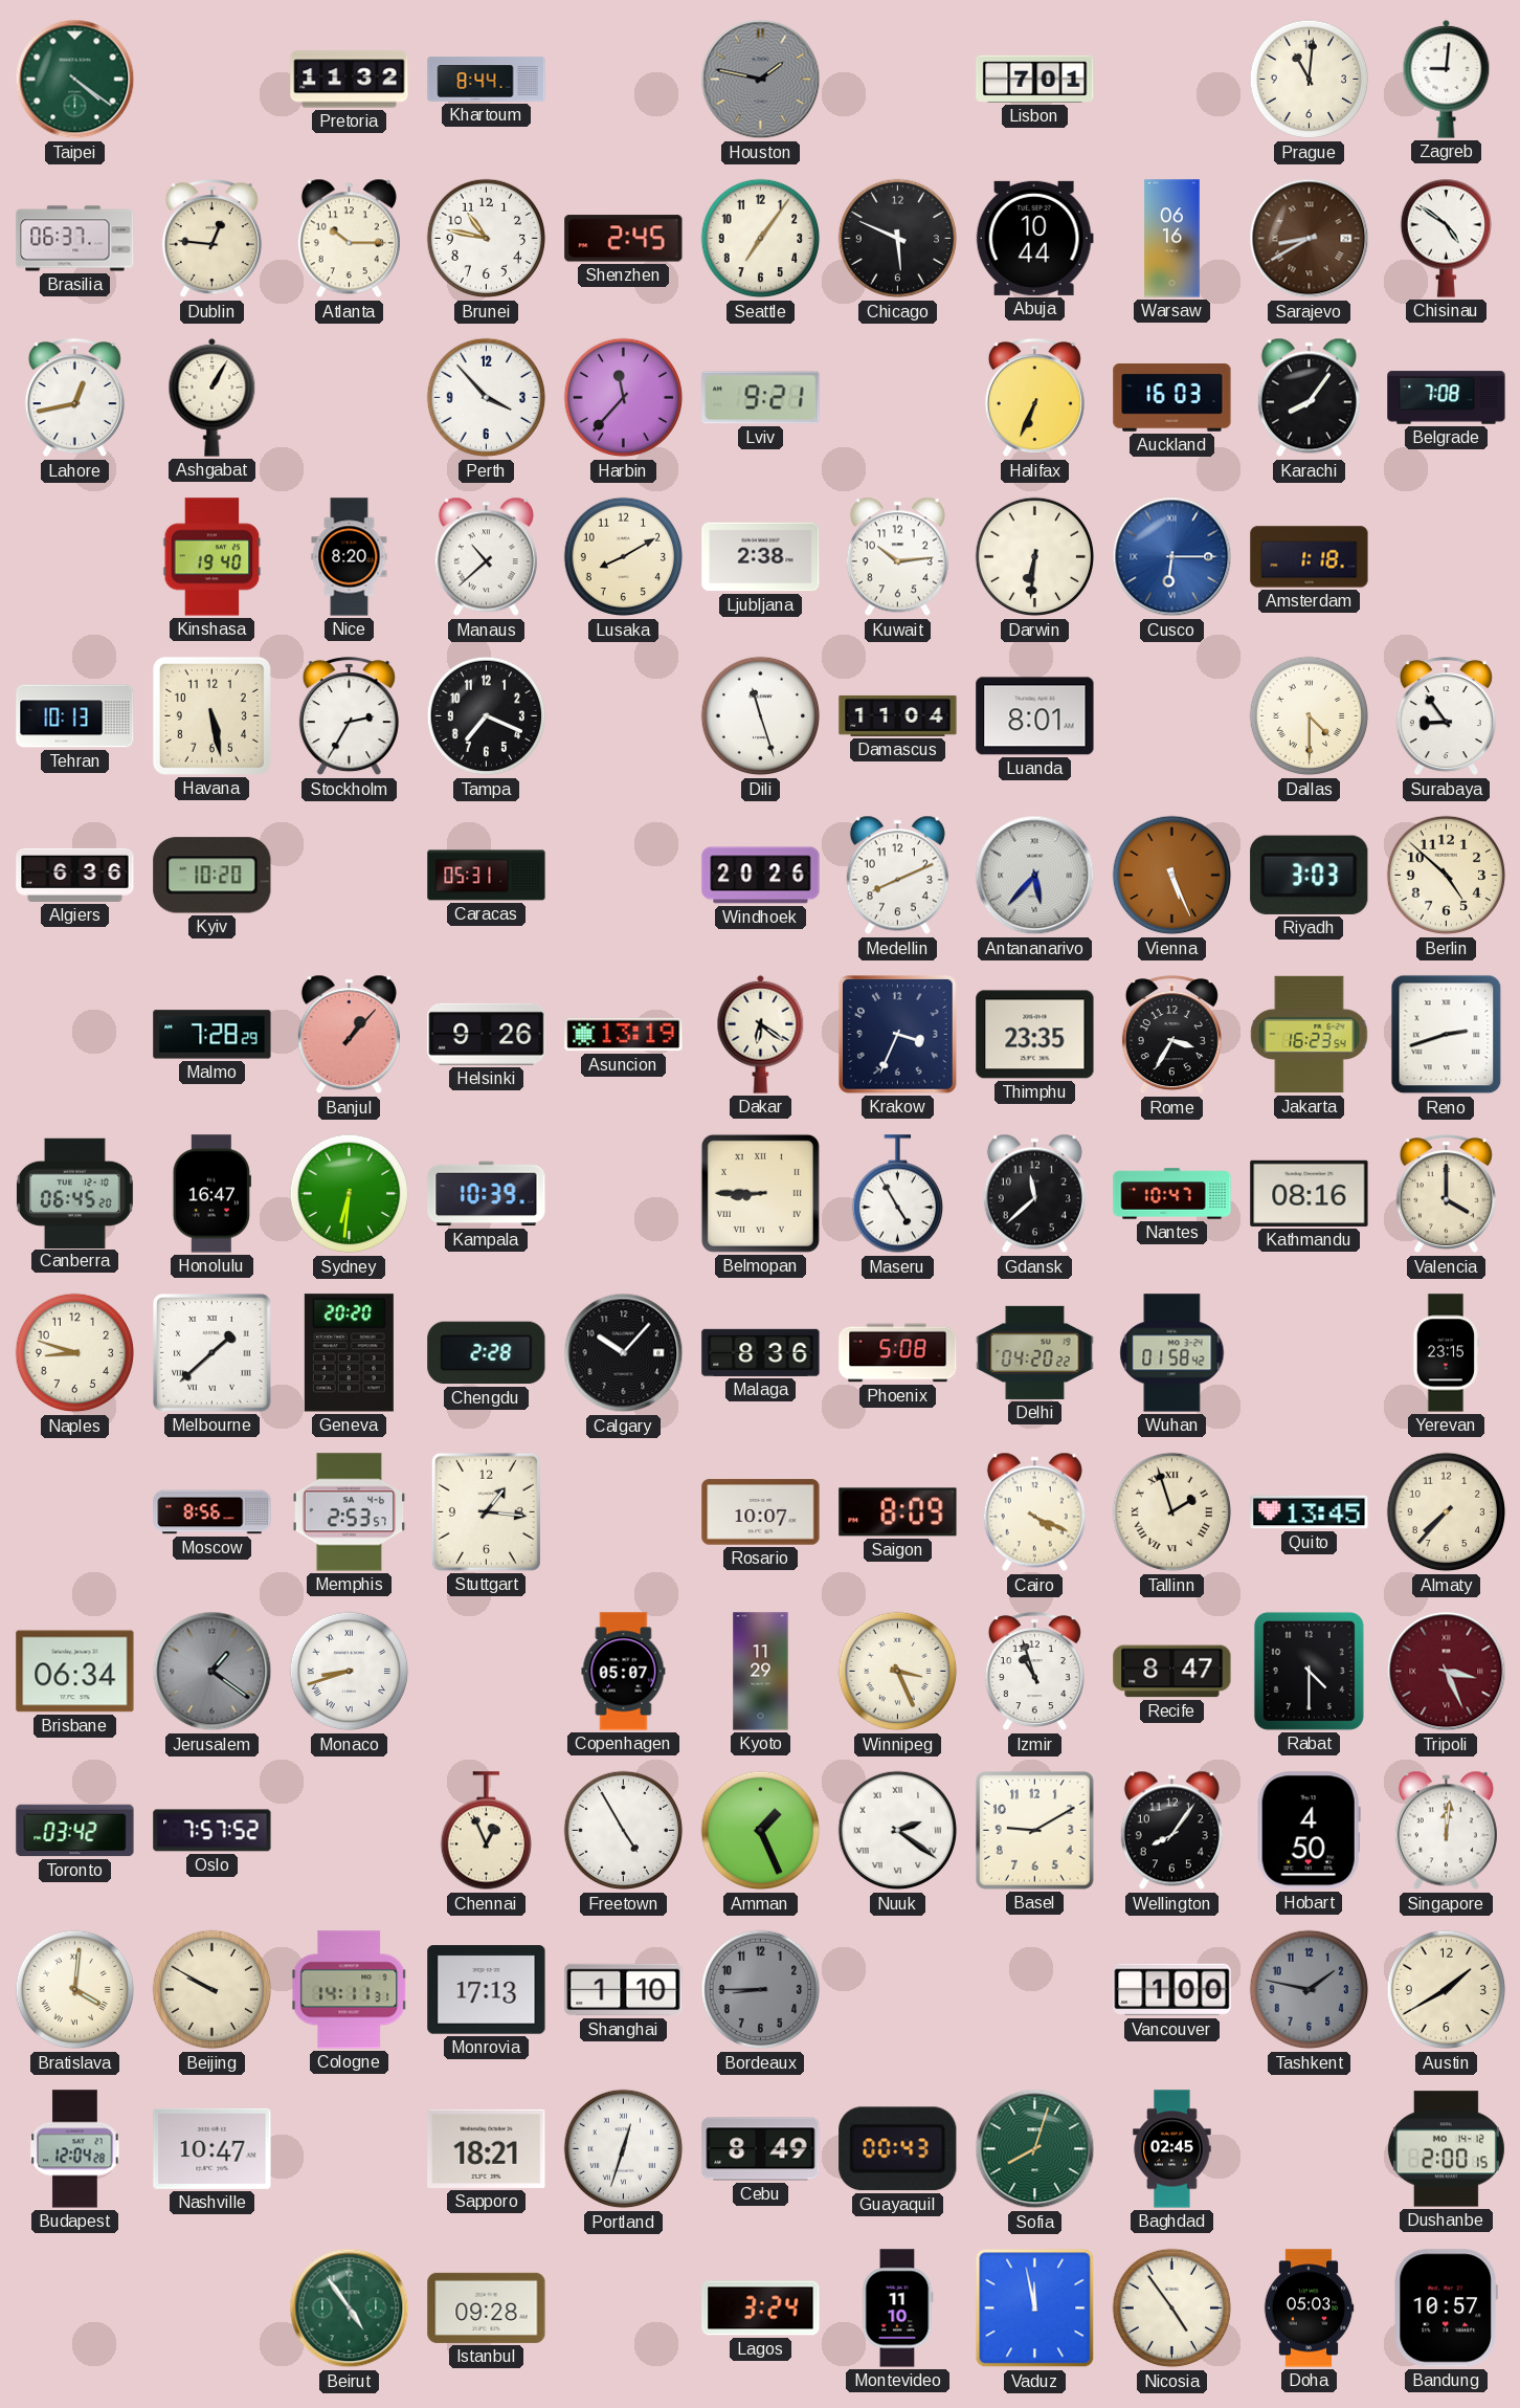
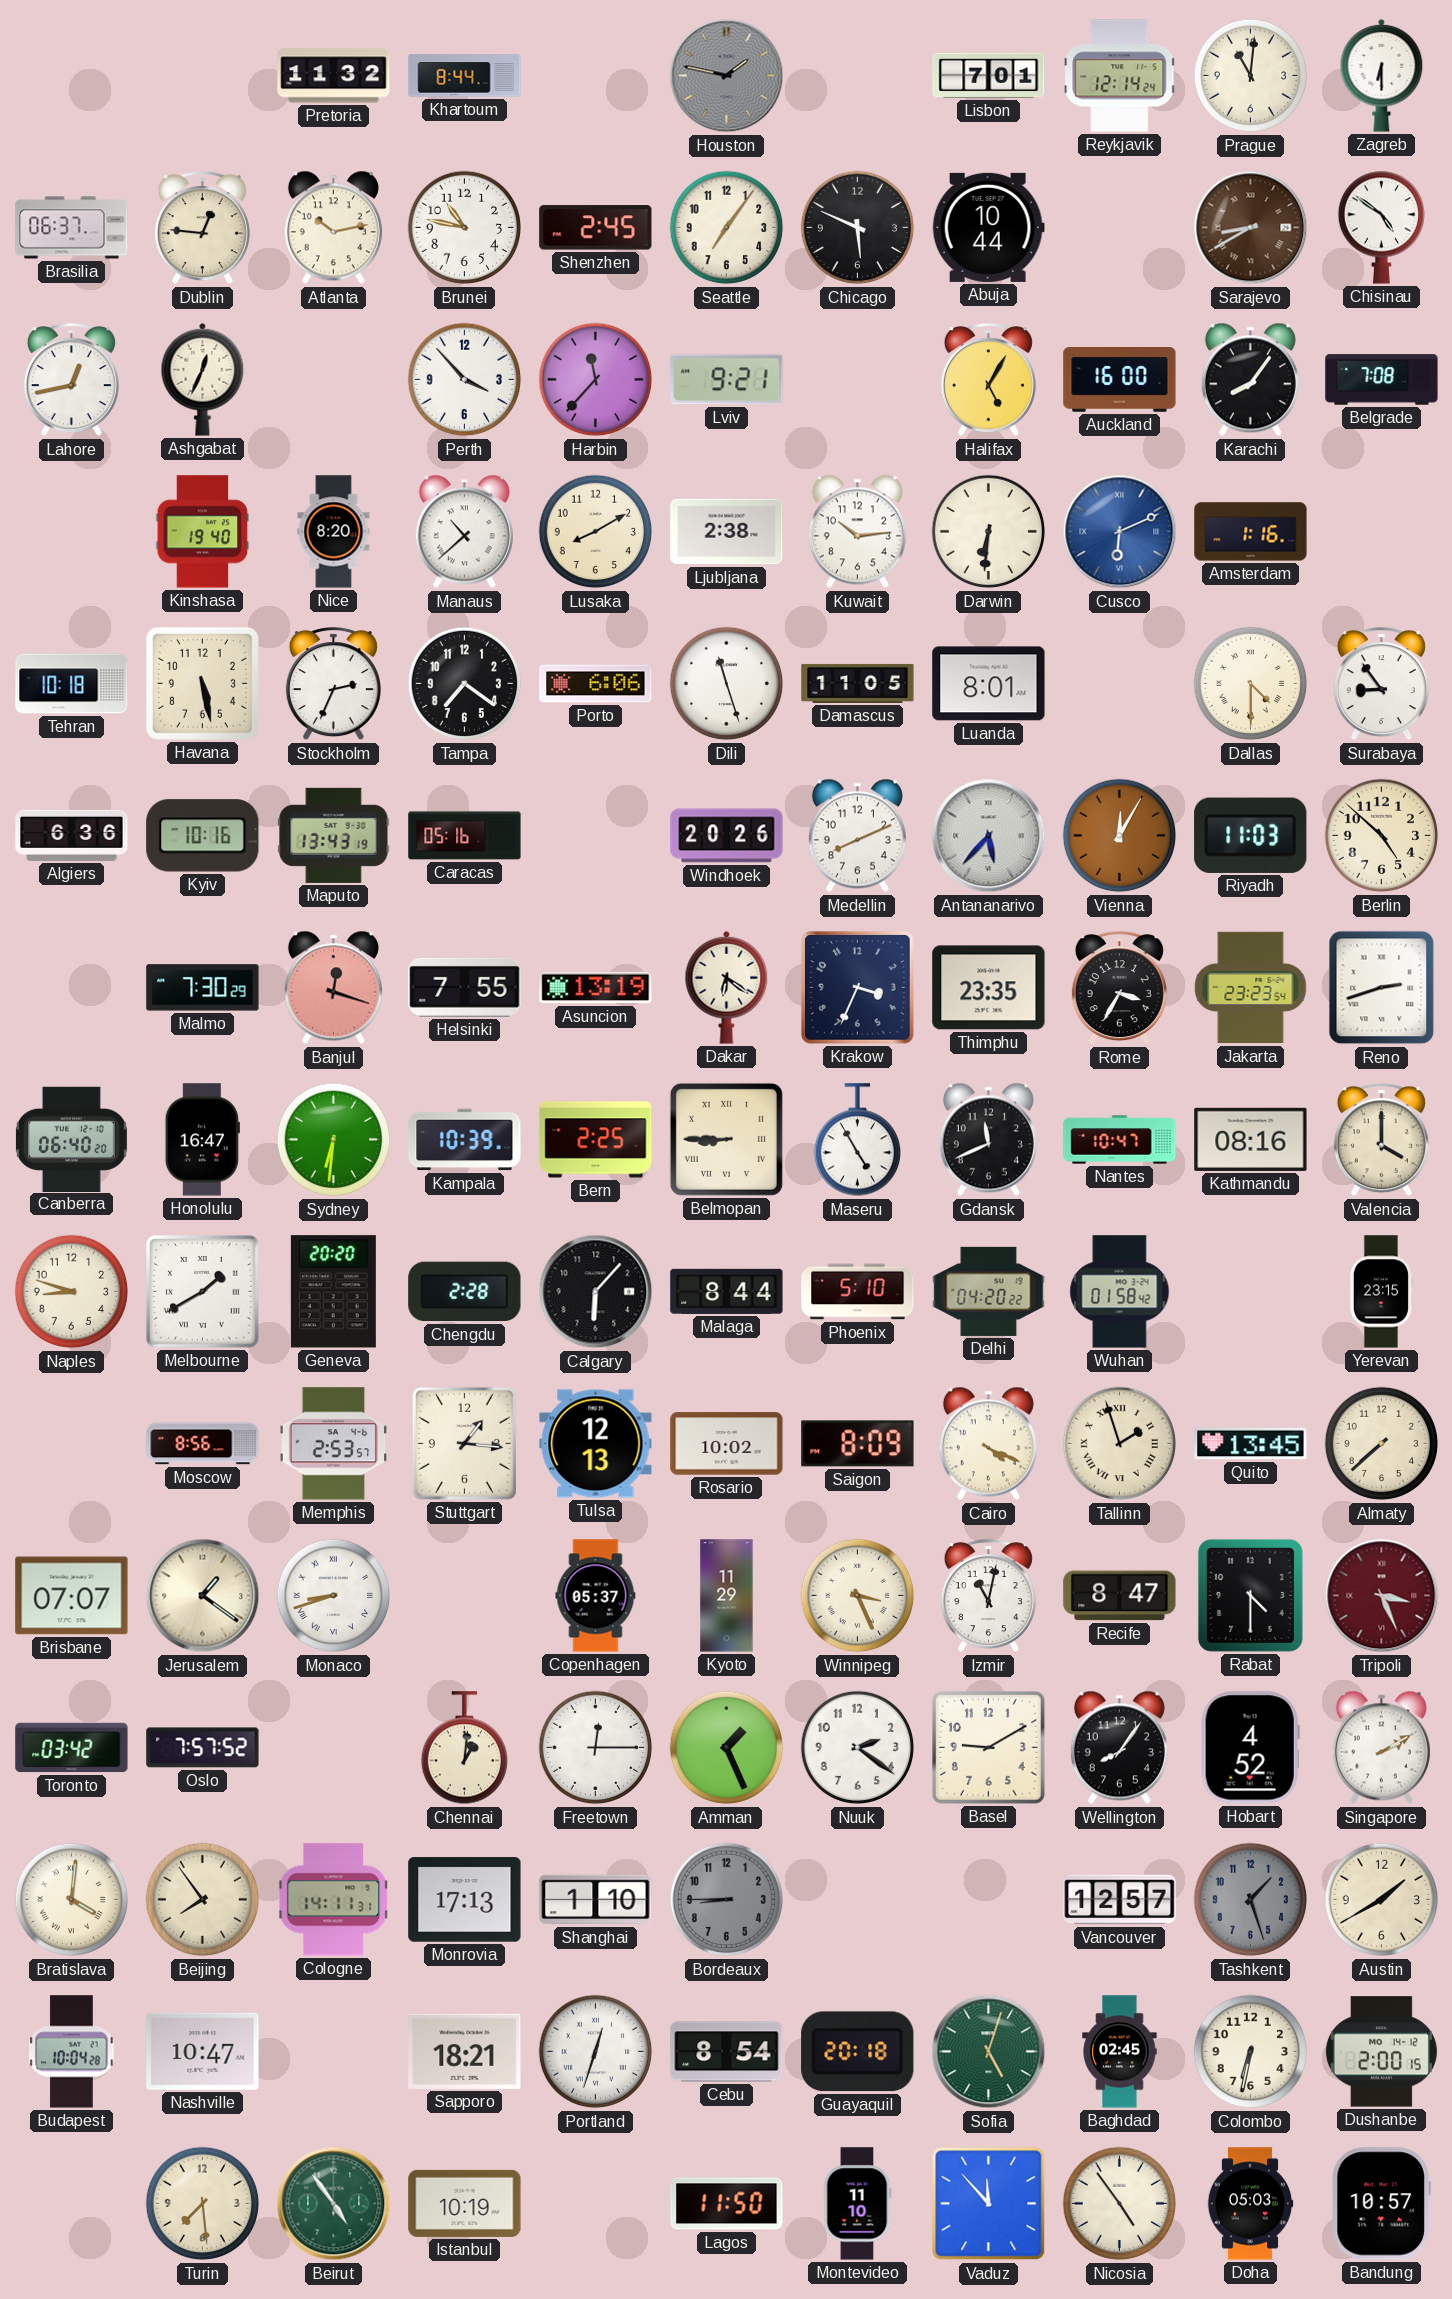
Taipei: 4:21 -> none (75, 80)
Reykjavik: none -> 12:14 (1120, 76)
Zagreb: 9:01 -> 6:30 (1382, 75)
Atlanta: 10:15 -> 10:13 (333, 228)
Warsaw: 06:16 -> none (1172, 239)
Ashgabat: 1:05 -> 12:34 (203, 379)
Halifax: 6:34 -> 5:05 (988, 380)
Auckland: 16:03 -> 16:00 (1120, 380)
Cusco: 6:15 -> 6:11 (1120, 532)
Amsterdam: 1:18 -> 1:16 (1251, 532)
Tehran: 10:13 -> 10:18 (72, 684)
Stockholm: 2:35 -> 2:34 (333, 684)
Tampa: 7:19 -> 7:21 (465, 684)
Porto: none -> 6:06 (596, 684)
Damascus: 11:04 -> 11:05 (858, 683)
Kyiv: 10:20 -> 10:16 (203, 836)
Maputo: none -> 13:43 (334, 835)
Caracas: 05:31 -> 05:16 (465, 836)
Vienna: 5:26 -> 12:05 (1120, 836)
Riyadh: 3:03 -> 11:03 (1251, 835)
Malmo: 7:28 -> 7:30 (203, 988)
Banjul: 1:07 -> 12:18 (333, 988)
Helsinki: 9:26 -> 7:55 (465, 987)
Jakarta: 16:23 -> 23:23 (1251, 988)
Canberra: 06:45 -> 06:40 (71, 1139)
Bern: none -> 2:25 (596, 1140)
Gdansk: 11:38 -> 11:41 (988, 1140)
Melbourne: 1:38 -> 1:40 (203, 1292)
Calgary: 10:07 -> 6:07 (596, 1292)
Malaga: 8:36 -> 8:44 (727, 1291)
Phoenix: 5:08 -> 5:10 (858, 1292)
Tulsa: none -> 12:13 (596, 1444)
Rosario: 10:07 -> 10:02 (727, 1444)
Almaty: 7:37 -> 7:38 (1382, 1444)
Brisbane: 06:34 -> 07:07 (72, 1596)
Jerusalem dial: grey -> cream (203, 1596)
Copenhagen: 05:07 -> 05:37 (596, 1596)
Izmir: 10:57 -> 11:02 (988, 1596)
Chennai: 12:56 -> 1:01 (464, 1748)
Freetown: 4:55 -> 12:15 (596, 1748)
Nuuk numerals: Roman -> Arabic (858, 1748)
Hobart: 4:50 -> 4:52 (1250, 1748)
Singapore: 12:01 -> 2:10 (1381, 1748)
Beijing: 9:50 -> 7:54 (203, 1900)
Vancouver: 1:00 -> 12:57 (1120, 1900)
Tashkent: 1:47 -> 1:27 (1251, 1900)
Budapest: 12:04 -> 10:04 (72, 2052)
Cebu: 8:49 -> 8:54 (727, 2052)
Guayaquil: 00:43 -> 20:18 (858, 2052)
Sofia: 8:03 -> 5:03 (989, 2052)
Colombo: none -> 6:32 (1251, 2052)
Turin: none -> 7:29 (203, 2204)
Istanbul: 09:28 -> 10:19 (465, 2203)
Lagos: 3:24 -> 11:50 (727, 2204)
Vaduz: 11:58 -> 11:53 (989, 2204)
